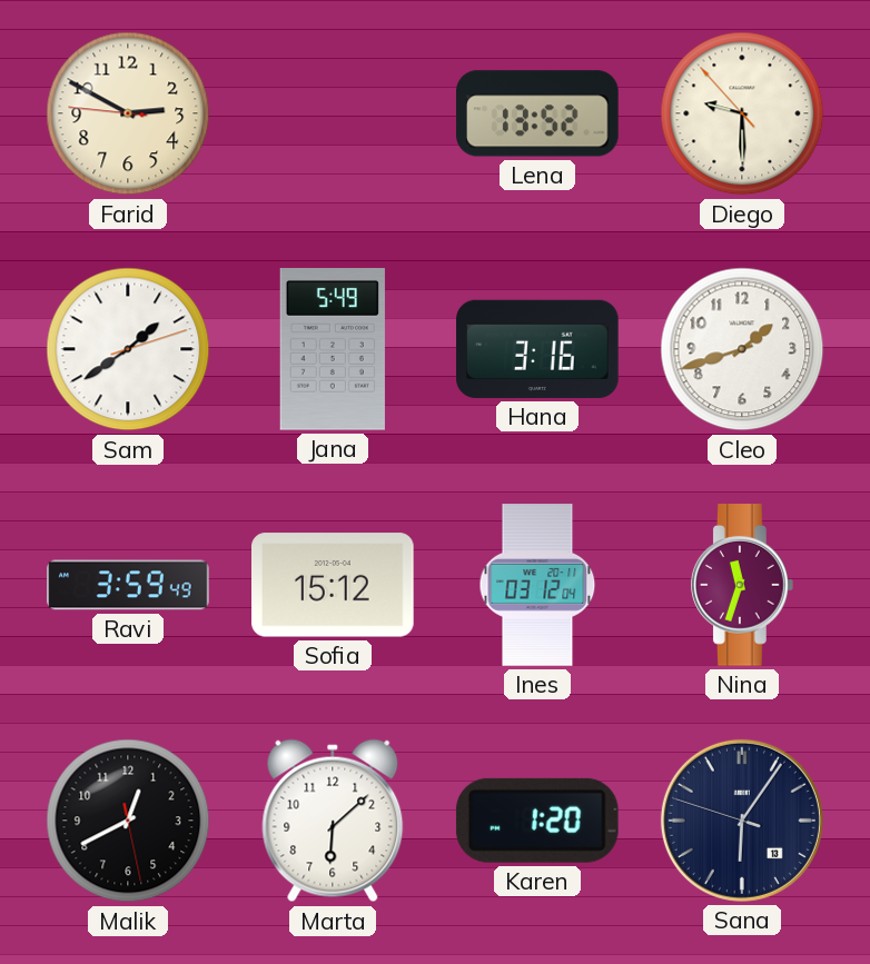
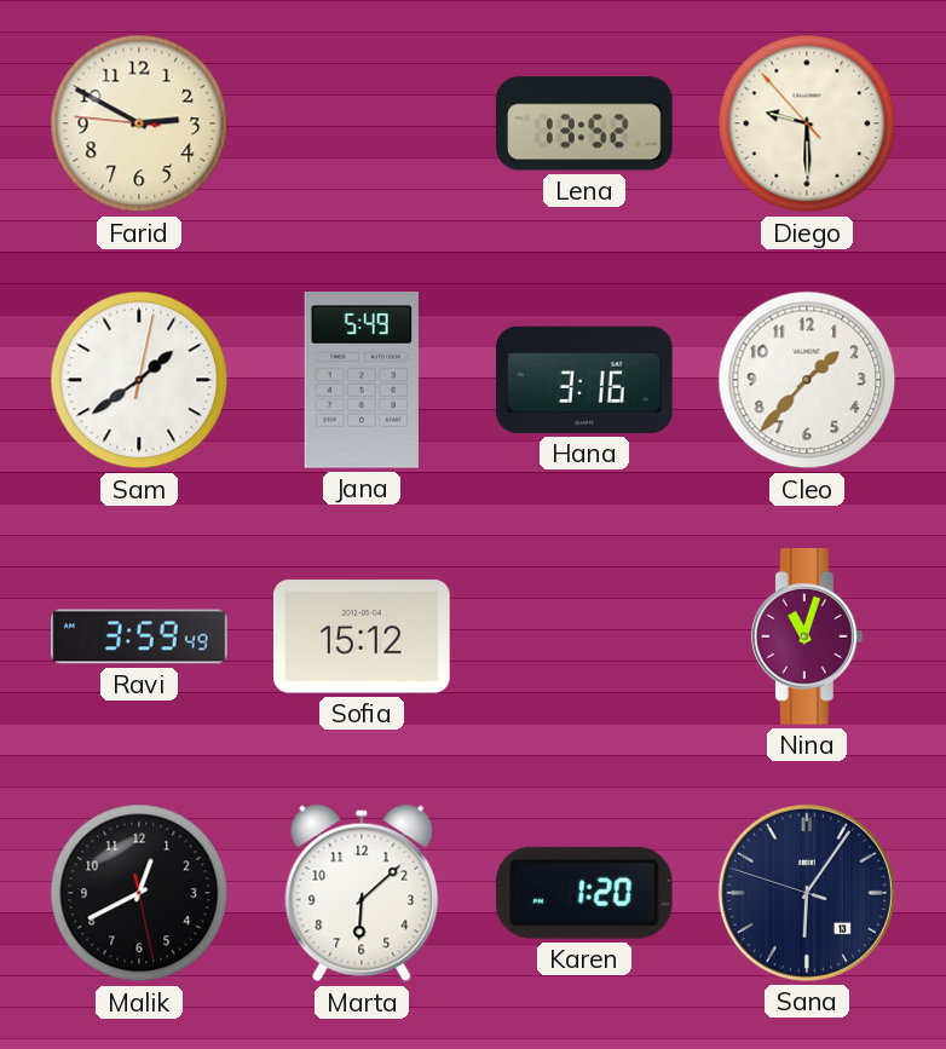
Sam: 1:39:12 -> 1:39:02 (139, 380)
Cleo: 1:42 -> 1:37 (807, 380)
Ines: 03:12 -> none (537, 585)
Nina: 11:33 -> 11:03 (807, 636)
